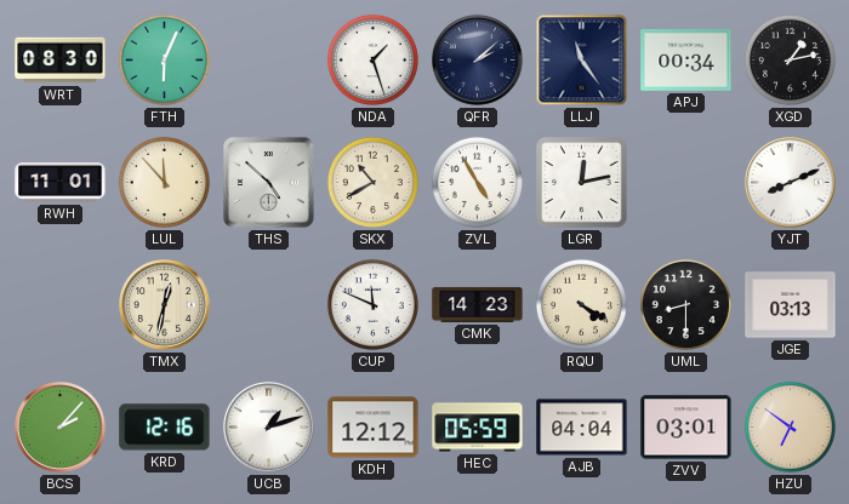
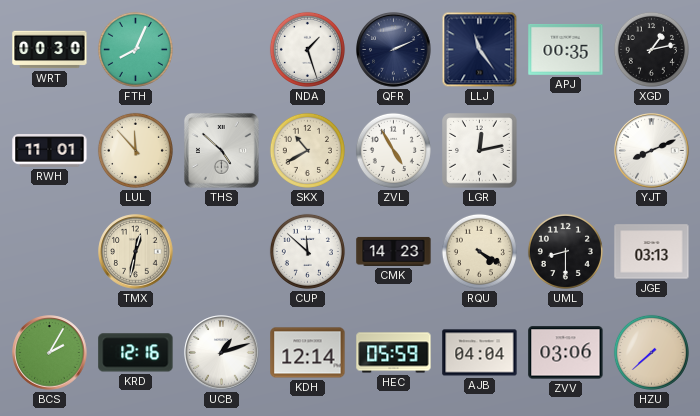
WRT: 08:30 -> 00:30 (50, 50)
FTH: 6:04 -> 8:04 (135, 49)
QFR: 2:08 -> 2:11 (394, 50)
APJ: 00:34 -> 00:35 (566, 50)
CUP: 11:49 -> 11:52 (307, 251)
BCS: 2:07 -> 2:05 (50, 353)
KDH: 12:12 -> 12:14 (308, 353)
ZVV: 03:01 -> 03:06 (566, 353)
HZU: 6:51 -> 7:38 (651, 352)
